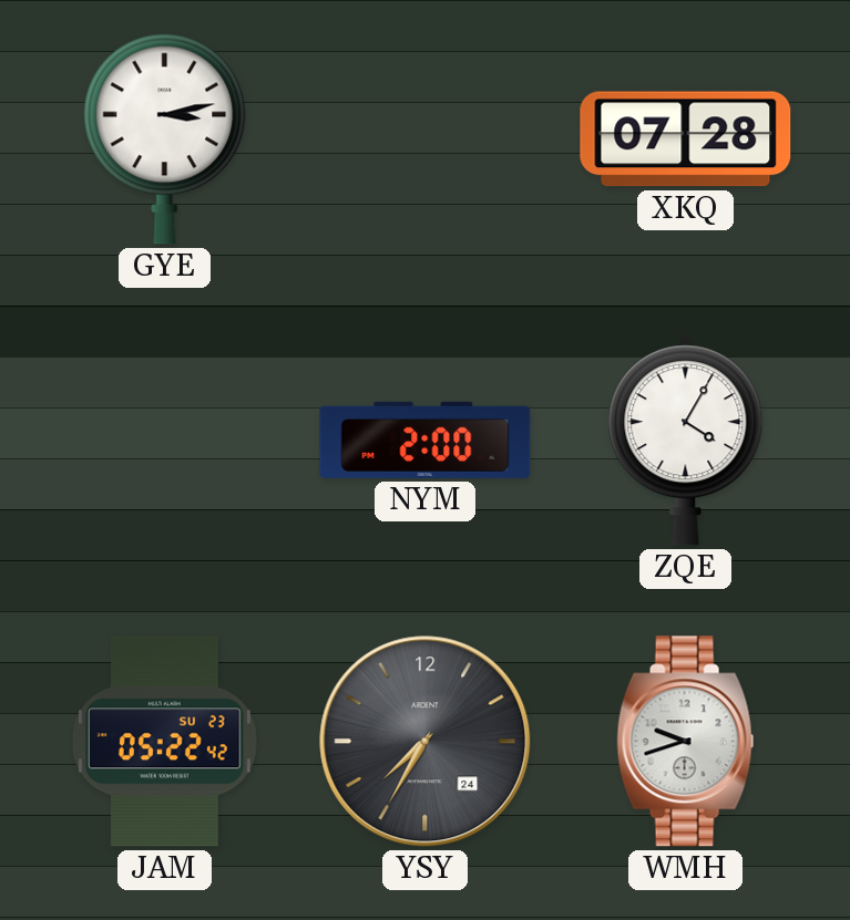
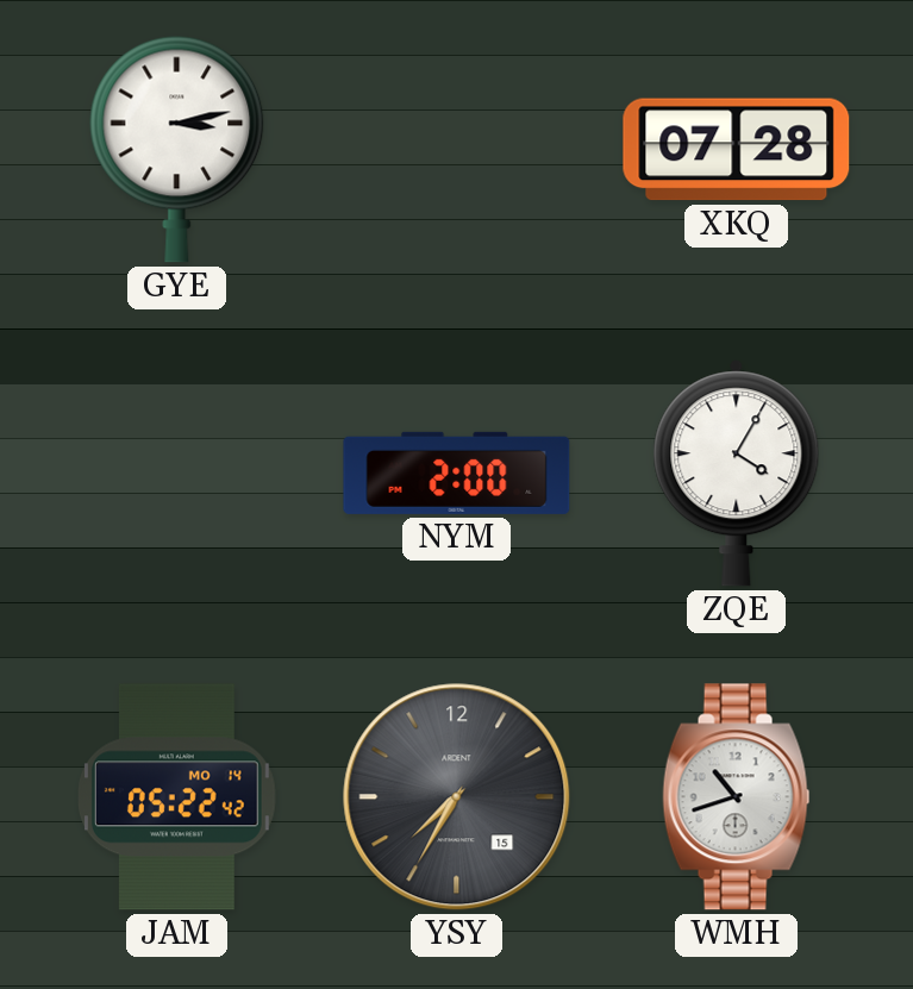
JAM date: SU 23 -> MO 14 (176, 797)
YSY date: 24 -> 15 (457, 797)
WMH: 9:42 -> 10:42 (737, 797)
